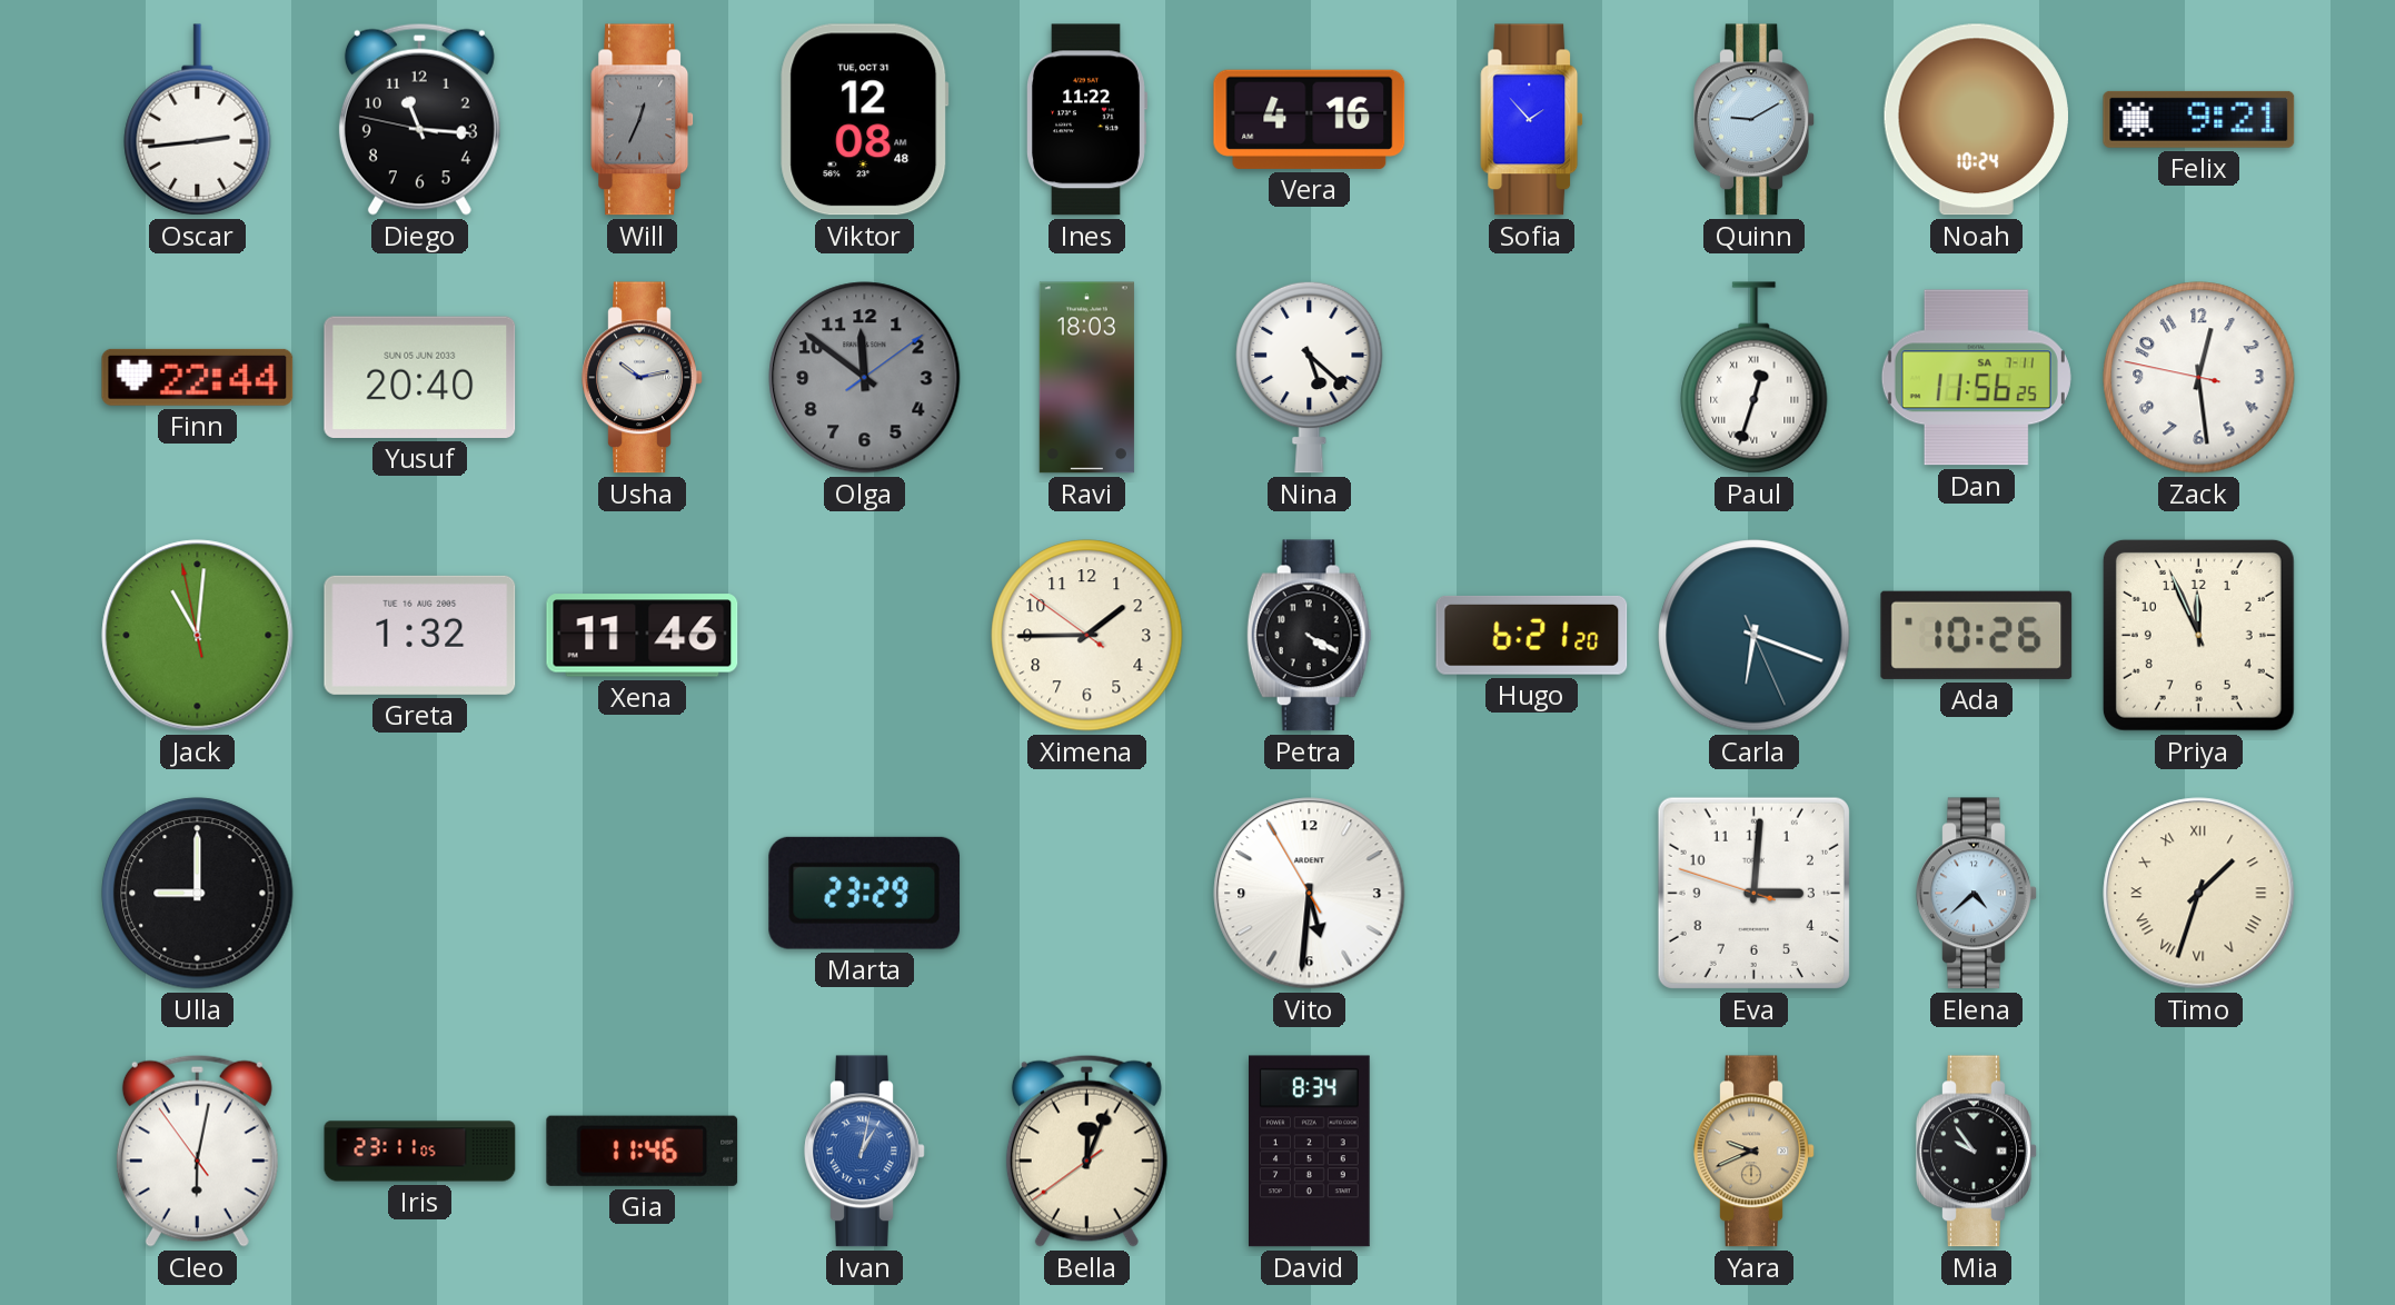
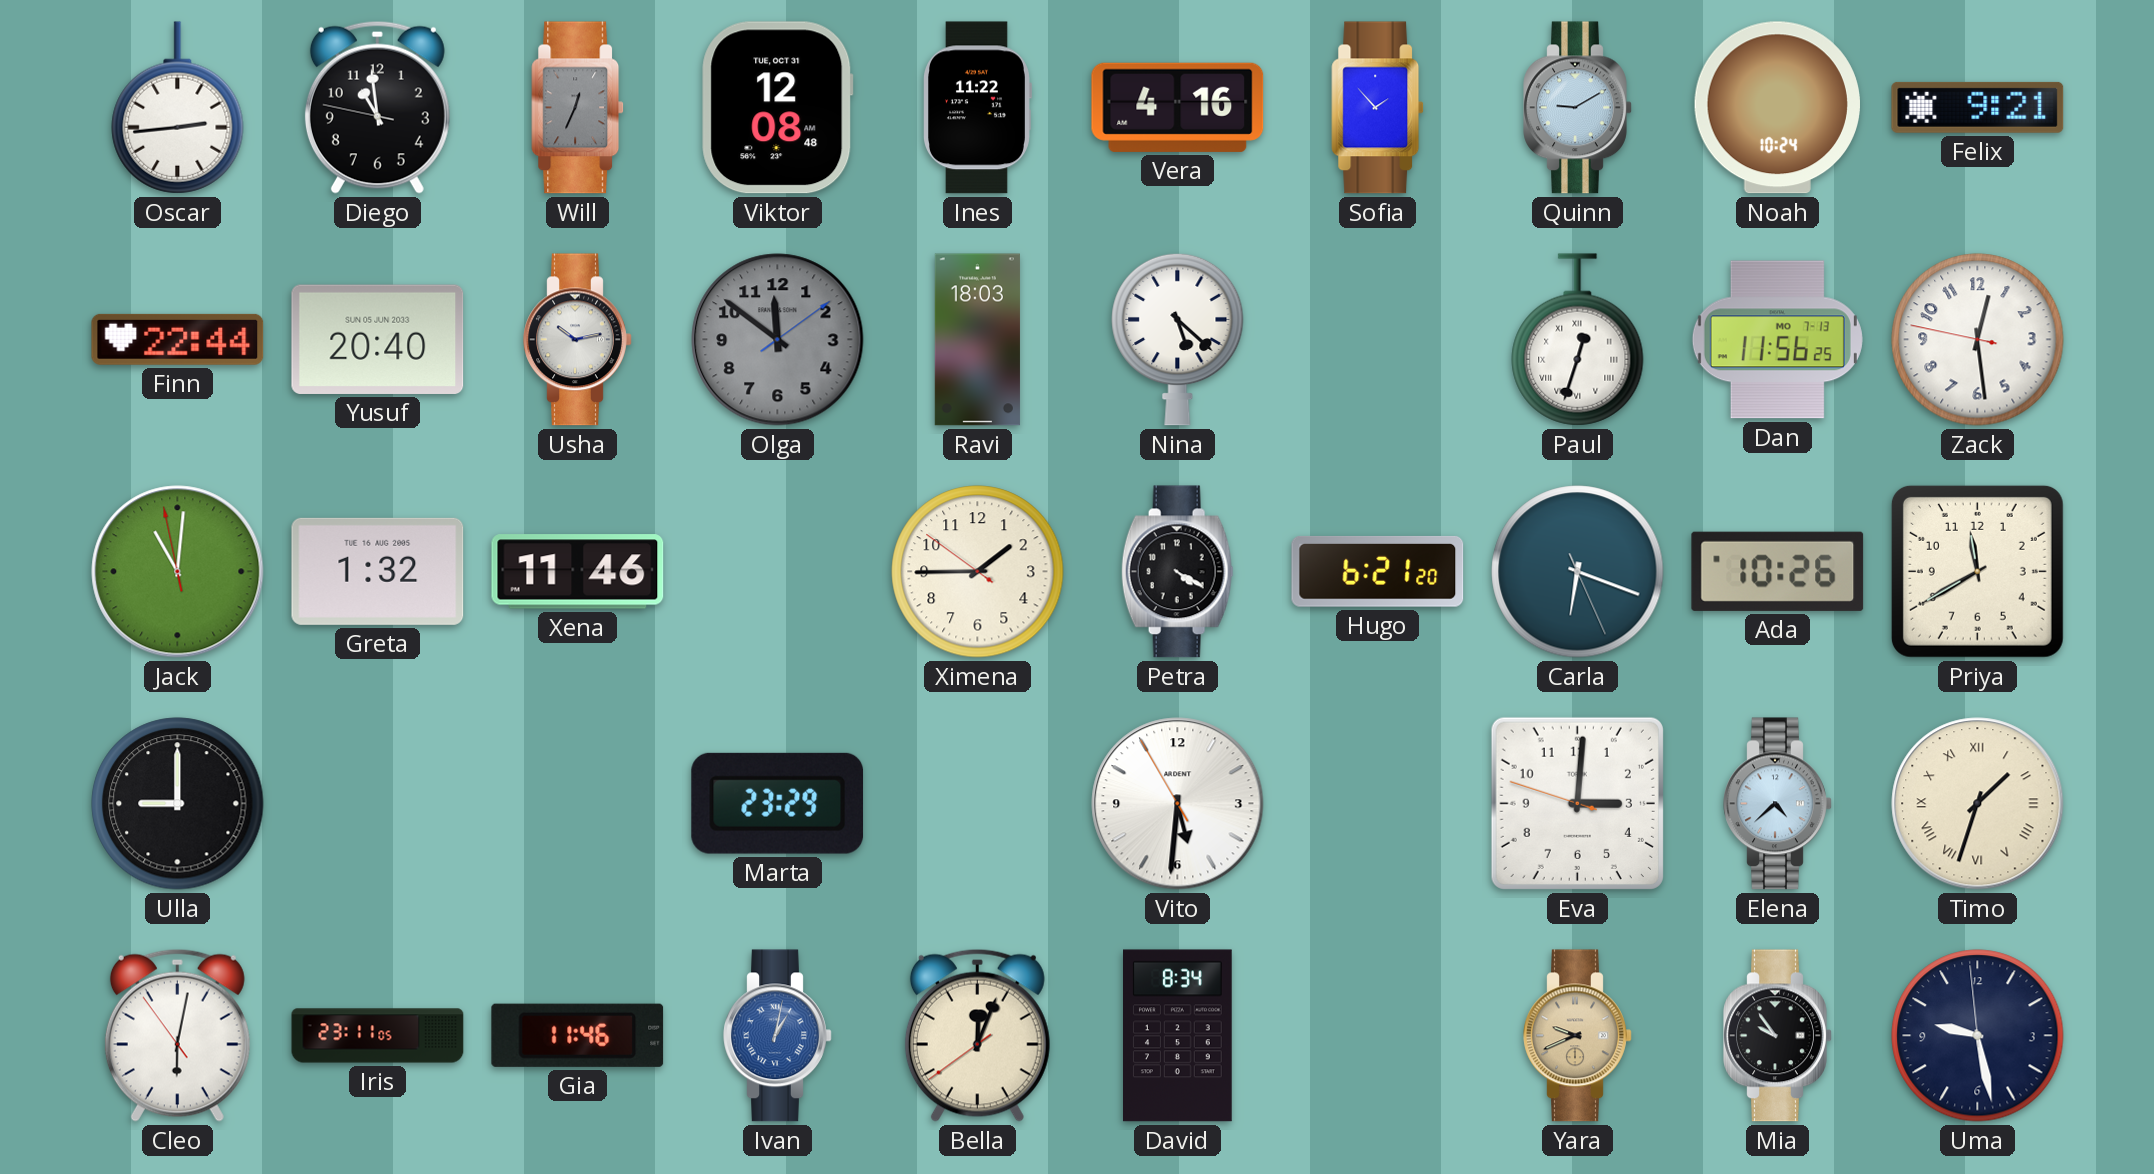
Diego: 11:15 -> 10:58 (377, 107)
Dan date: SA 7-11 -> MO 7-13 (1777, 340)
Priya: 11:56 -> 11:40 (1977, 571)
Uma: none -> 9:27 (1978, 1036)
